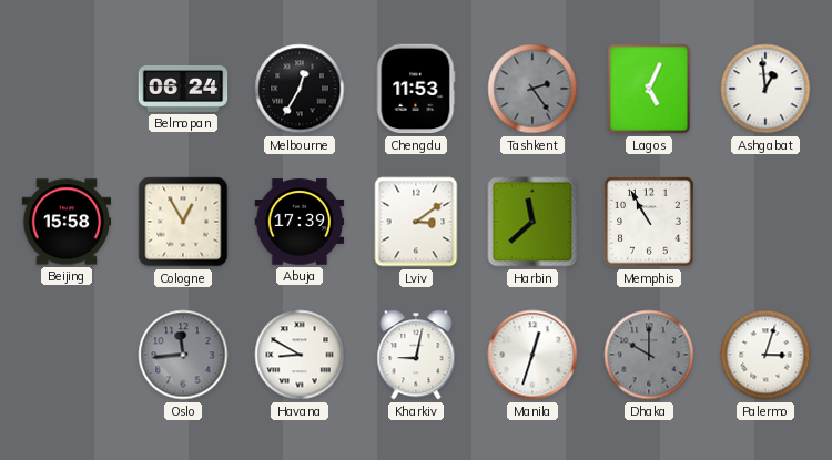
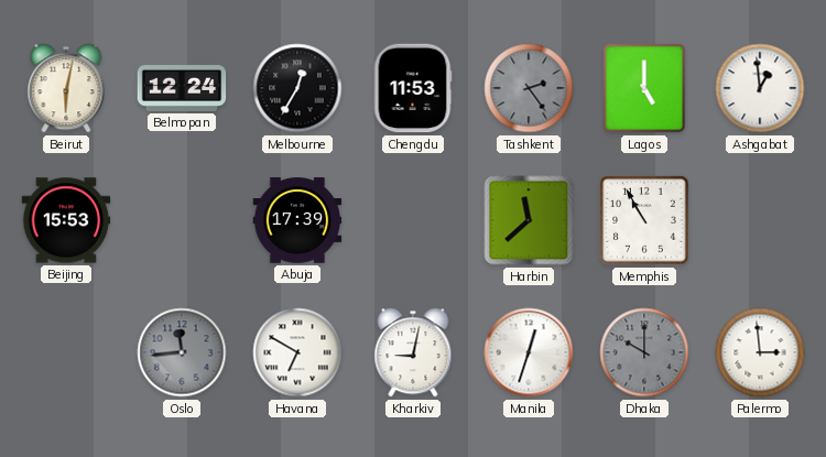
Beirut: none -> 6:02 (66, 88)
Belmopan: 06:24 -> 12:24 (182, 88)
Lagos: 5:04 -> 5:00 (644, 88)
Beijing: 15:58 -> 15:53 (66, 220)
Cologne: 12:55 -> none (183, 222)
Lviv: 3:09 -> none (416, 222)
Havana: 8:50 -> 6:50 (297, 352)
Palermo: 3:03 -> 2:59 (760, 352)
